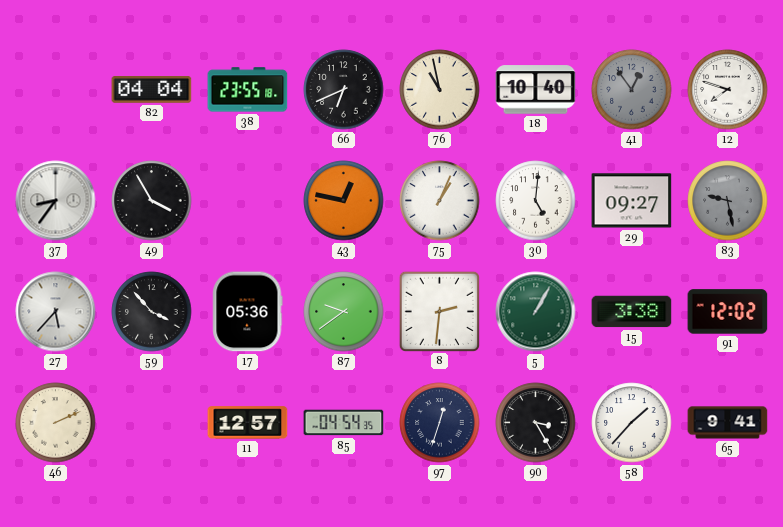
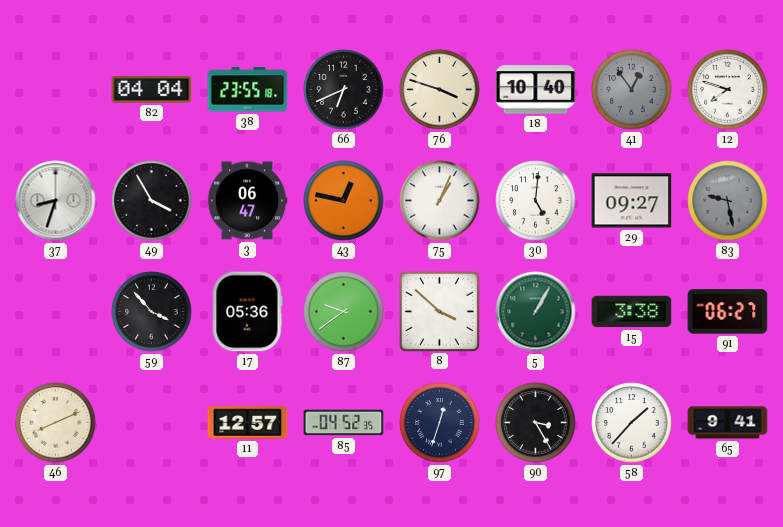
76: 10:58 -> 3:48 (440, 90)
37: 8:36 -> 8:33 (56, 201)
3: none -> 06:47 (247, 201)
27: 5:37 -> none (56, 312)
8: 2:31 -> 3:52 (439, 311)
91: 12:02 -> 06:27 (728, 312)
46: 2:11 -> 8:11 (56, 423)
85: 04:54 -> 04:52 (344, 423)
